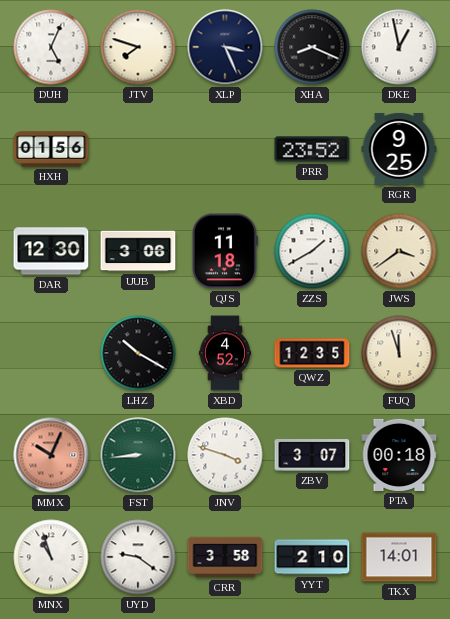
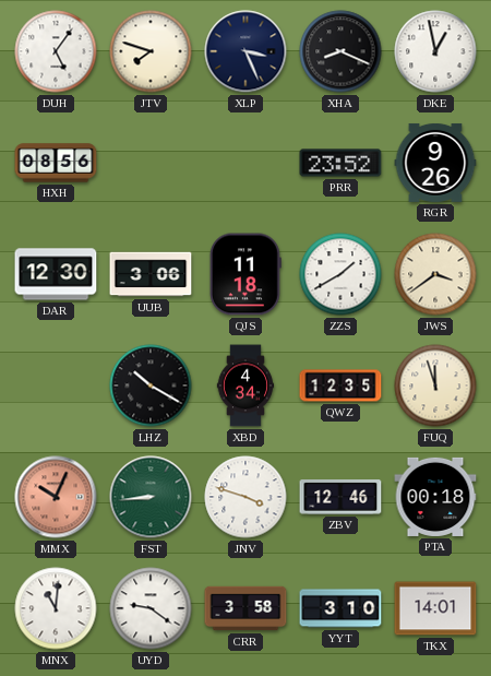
DUH: 5:04 -> 5:06 (56, 51)
HXH: 01:56 -> 08:56 (56, 163)
RGR: 9:25 -> 9:26 (435, 163)
XBD: 4:52 -> 4:34 (245, 386)
ZBV: 3:07 -> 12:46 (340, 497)
MNX: 10:57 -> 11:01 (56, 608)
YYT: 2:10 -> 3:10 (340, 608)
